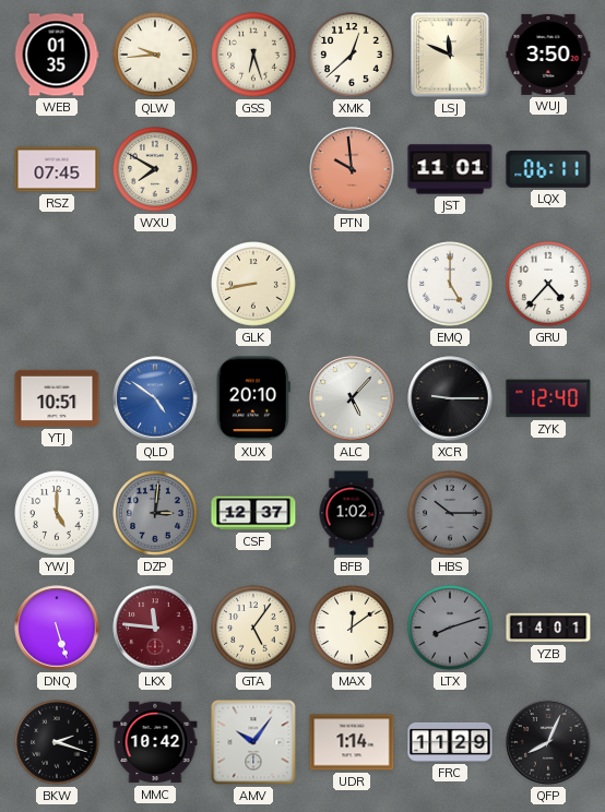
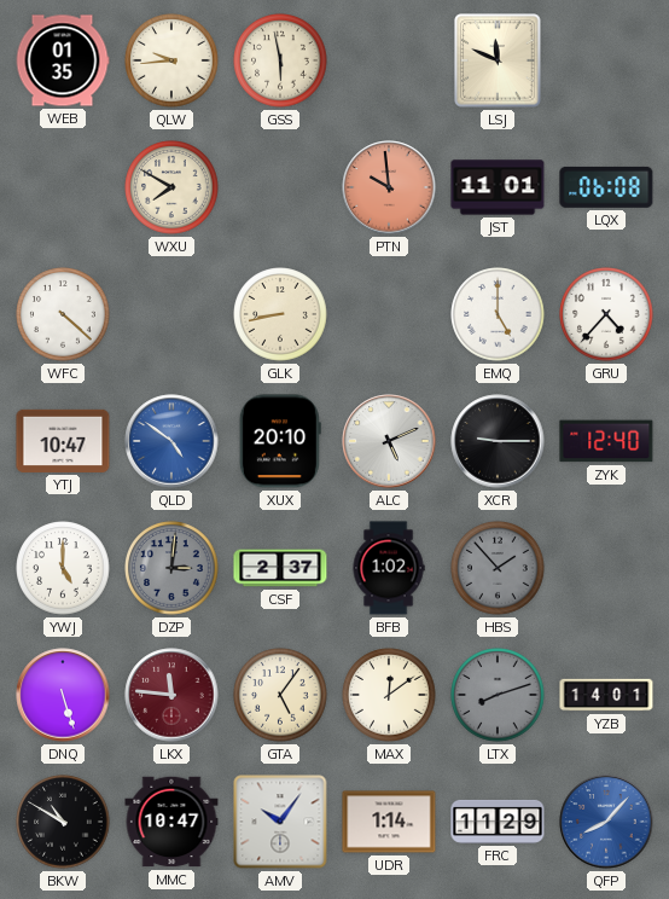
GSS: 6:27 -> 5:58 (280, 60)
XMK: 12:38 -> none (352, 55)
WUJ: 3:50 -> none (548, 55)
RSZ: 07:45 -> none (57, 169)
LQX: 06:11 -> 06:08 (606, 187)
WFC: none -> 4:22 (63, 314)
YTJ: 10:51 -> 10:47 (63, 441)
ALC: 5:07 -> 5:11 (389, 441)
CSF: 12:37 -> 2:37 (280, 568)
HBS: 10:15 -> 1:53 (498, 568)
BKW: 2:18 -> 10:50 (63, 822)
MMC: 10:42 -> 10:47 (171, 822)
QFP: 8:04 -> 8:07 (606, 822)
QFP dial: black -> blue (606, 822)
